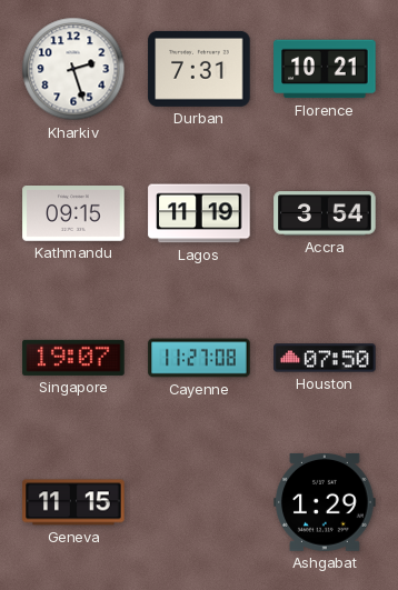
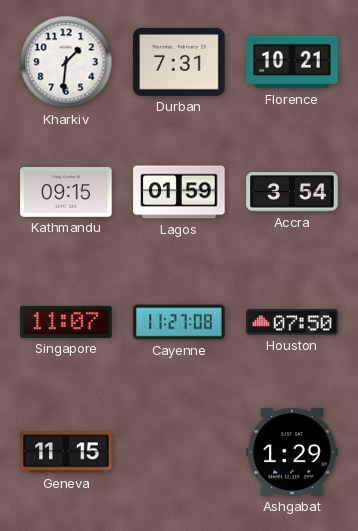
Kharkiv: 2:27 -> 1:31 (66, 62)
Lagos: 11:19 -> 01:59 (179, 192)
Singapore: 19:07 -> 11:07 (66, 322)
